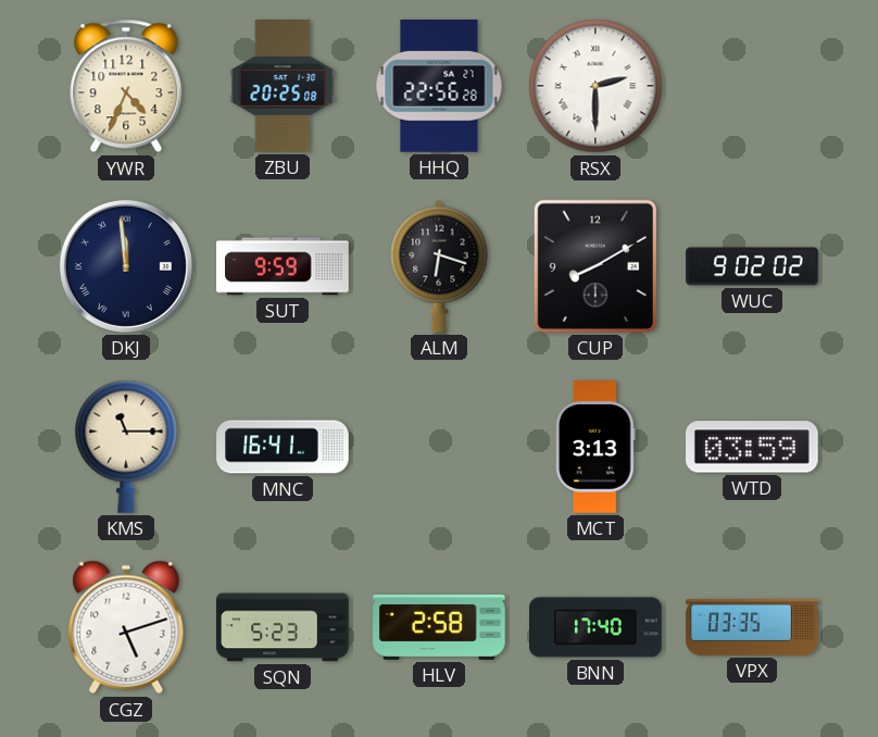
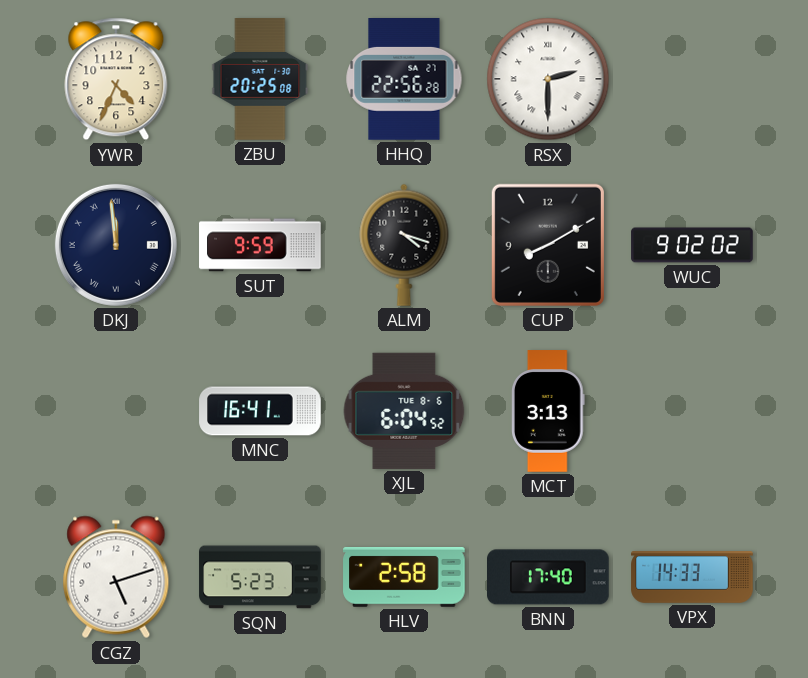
ALM: 6:18 -> 4:18 (404, 245)
KMS: 11:15 -> none (126, 447)
XJL: none -> 6:04 (404, 411)
WTD: 03:59 -> none (753, 447)
VPX: 03:35 -> 14:33 (692, 577)
